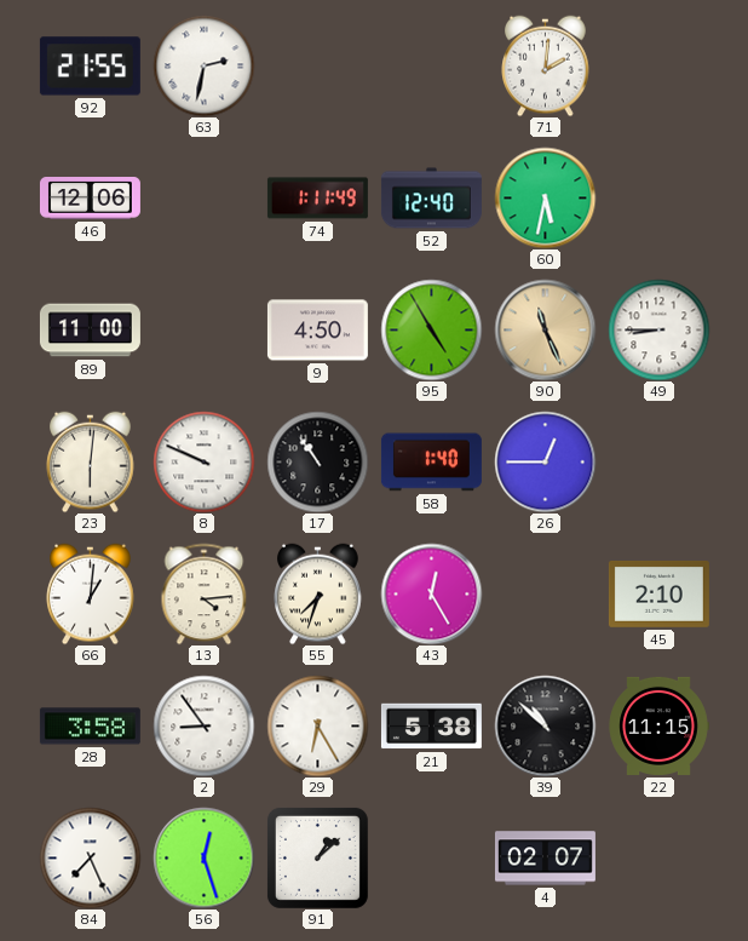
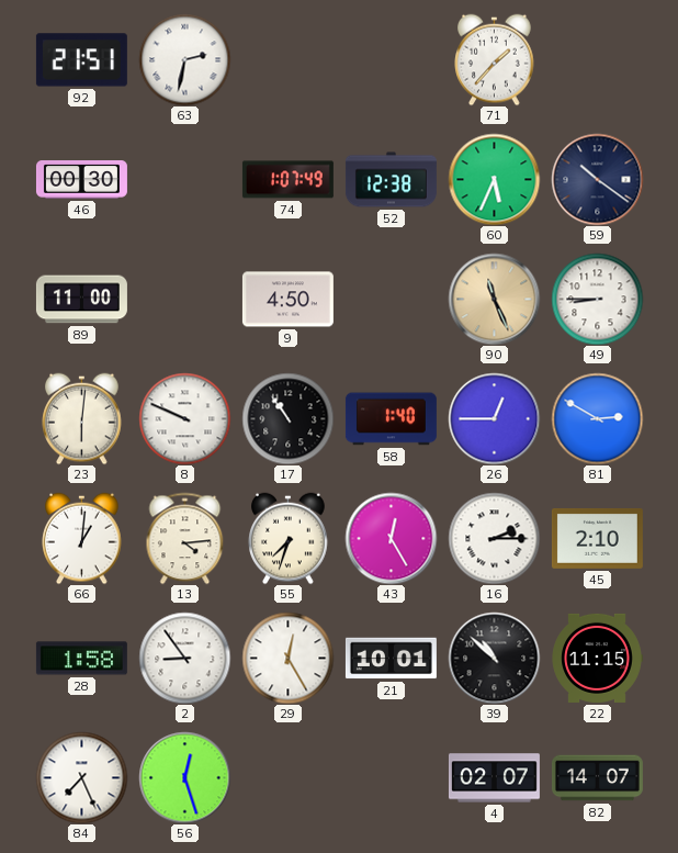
92: 21:55 -> 21:51 (81, 60)
71: 2:01 -> 1:37 (495, 59)
46: 12:06 -> 00:30 (81, 180)
74: 1:11 -> 1:07 (287, 180)
52: 12:40 -> 12:38 (391, 180)
60: 5:32 -> 5:34 (494, 179)
59: none -> 10:21 (597, 179)
95: 4:55 -> none (431, 329)
81: none -> 2:50 (597, 418)
16: none -> 2:15 (494, 538)
28: 3:58 -> 1:58 (81, 659)
29: 6:25 -> 12:25 (287, 658)
21: 5:38 -> 10:01 (391, 659)
91: 1:08 -> none (317, 857)
82: none -> 14:07 (597, 778)
